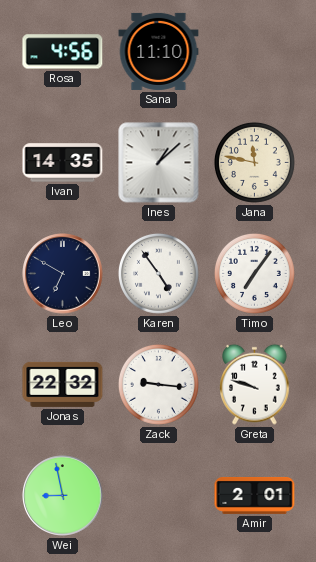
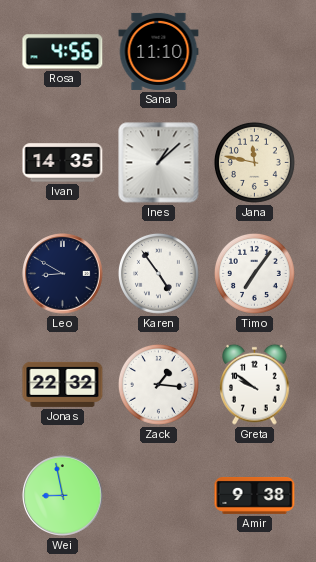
Leo: 6:50 -> 8:50 (63, 274)
Zack: 9:16 -> 1:16 (158, 384)
Greta: 9:48 -> 9:51 (255, 384)
Amir: 2:01 -> 9:38 (255, 496)
